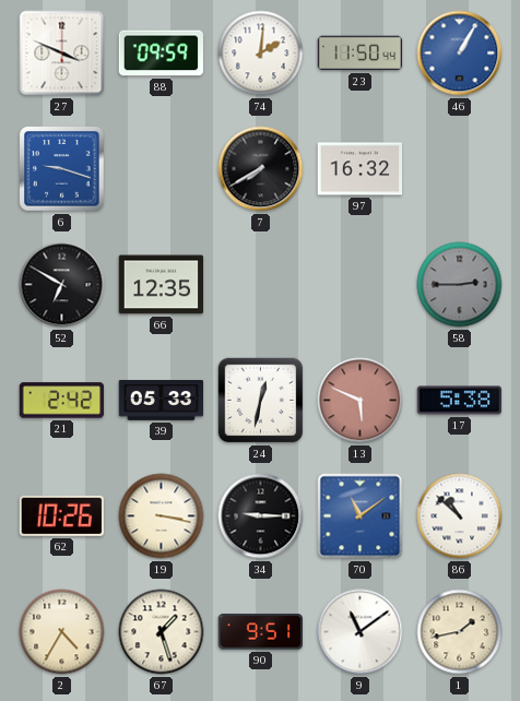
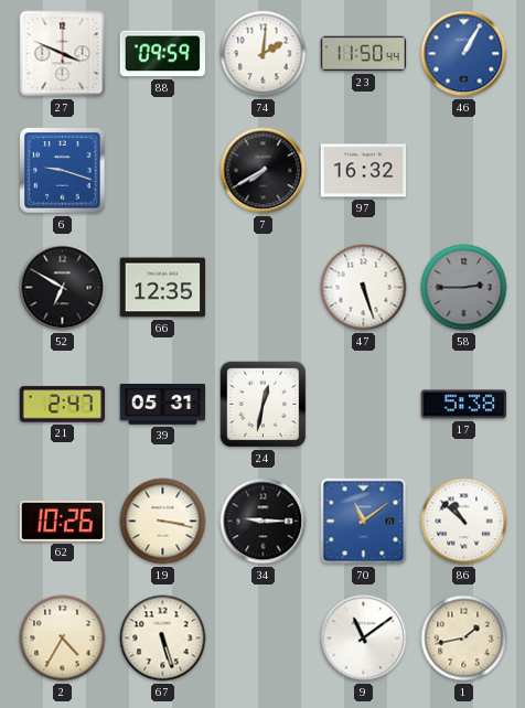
47: none -> 5:27 (364, 288)
21: 2:42 -> 2:47 (63, 405)
39: 05:33 -> 05:31 (163, 405)
13: 5:49 -> none (361, 401)
67: 1:27 -> 5:27 (163, 639)
90: 9:51 -> none (260, 632)
